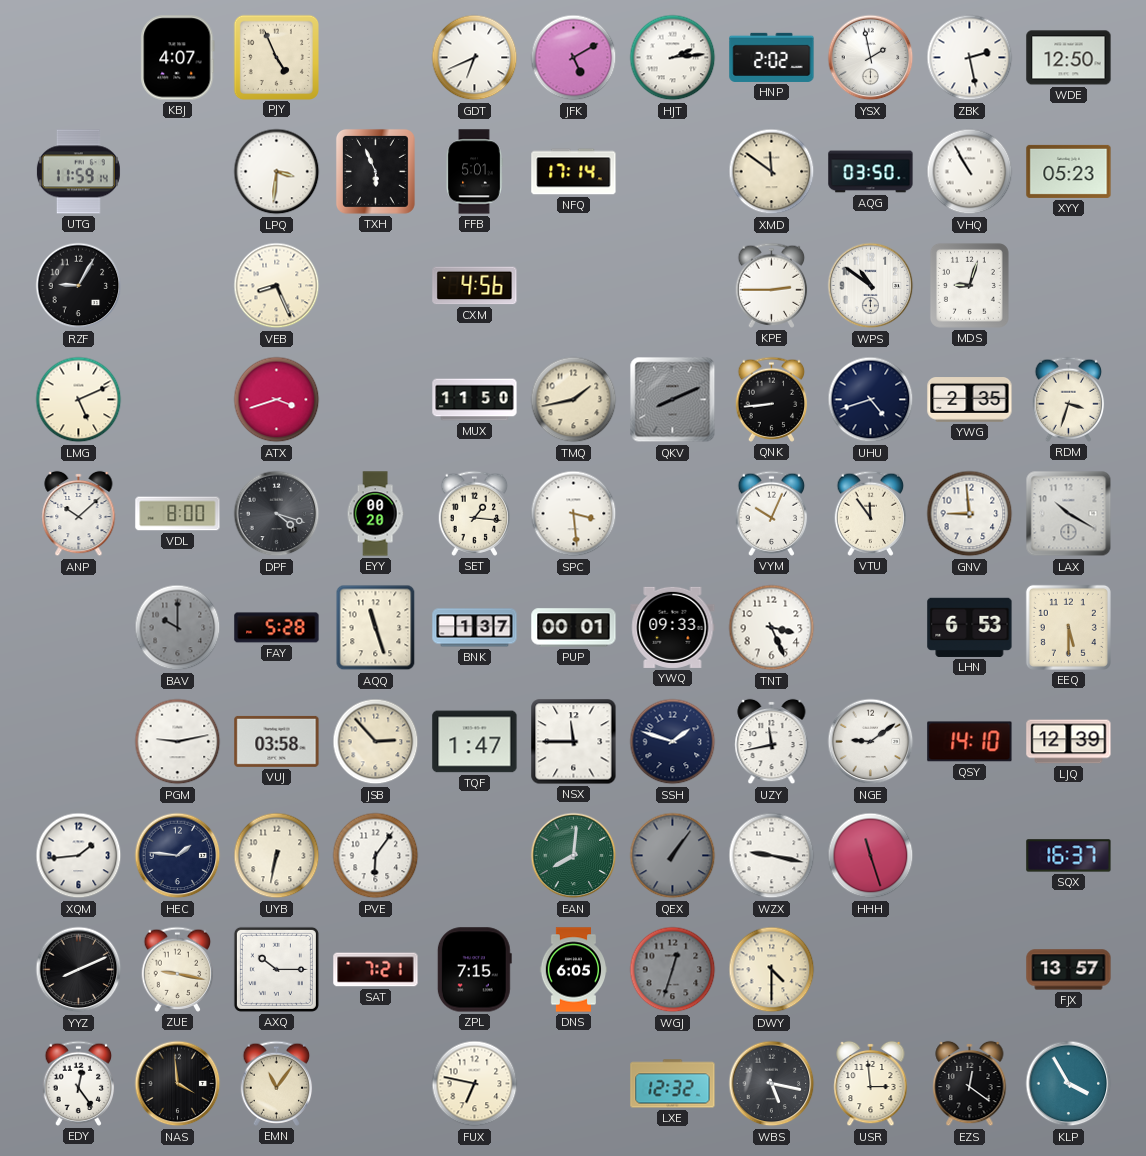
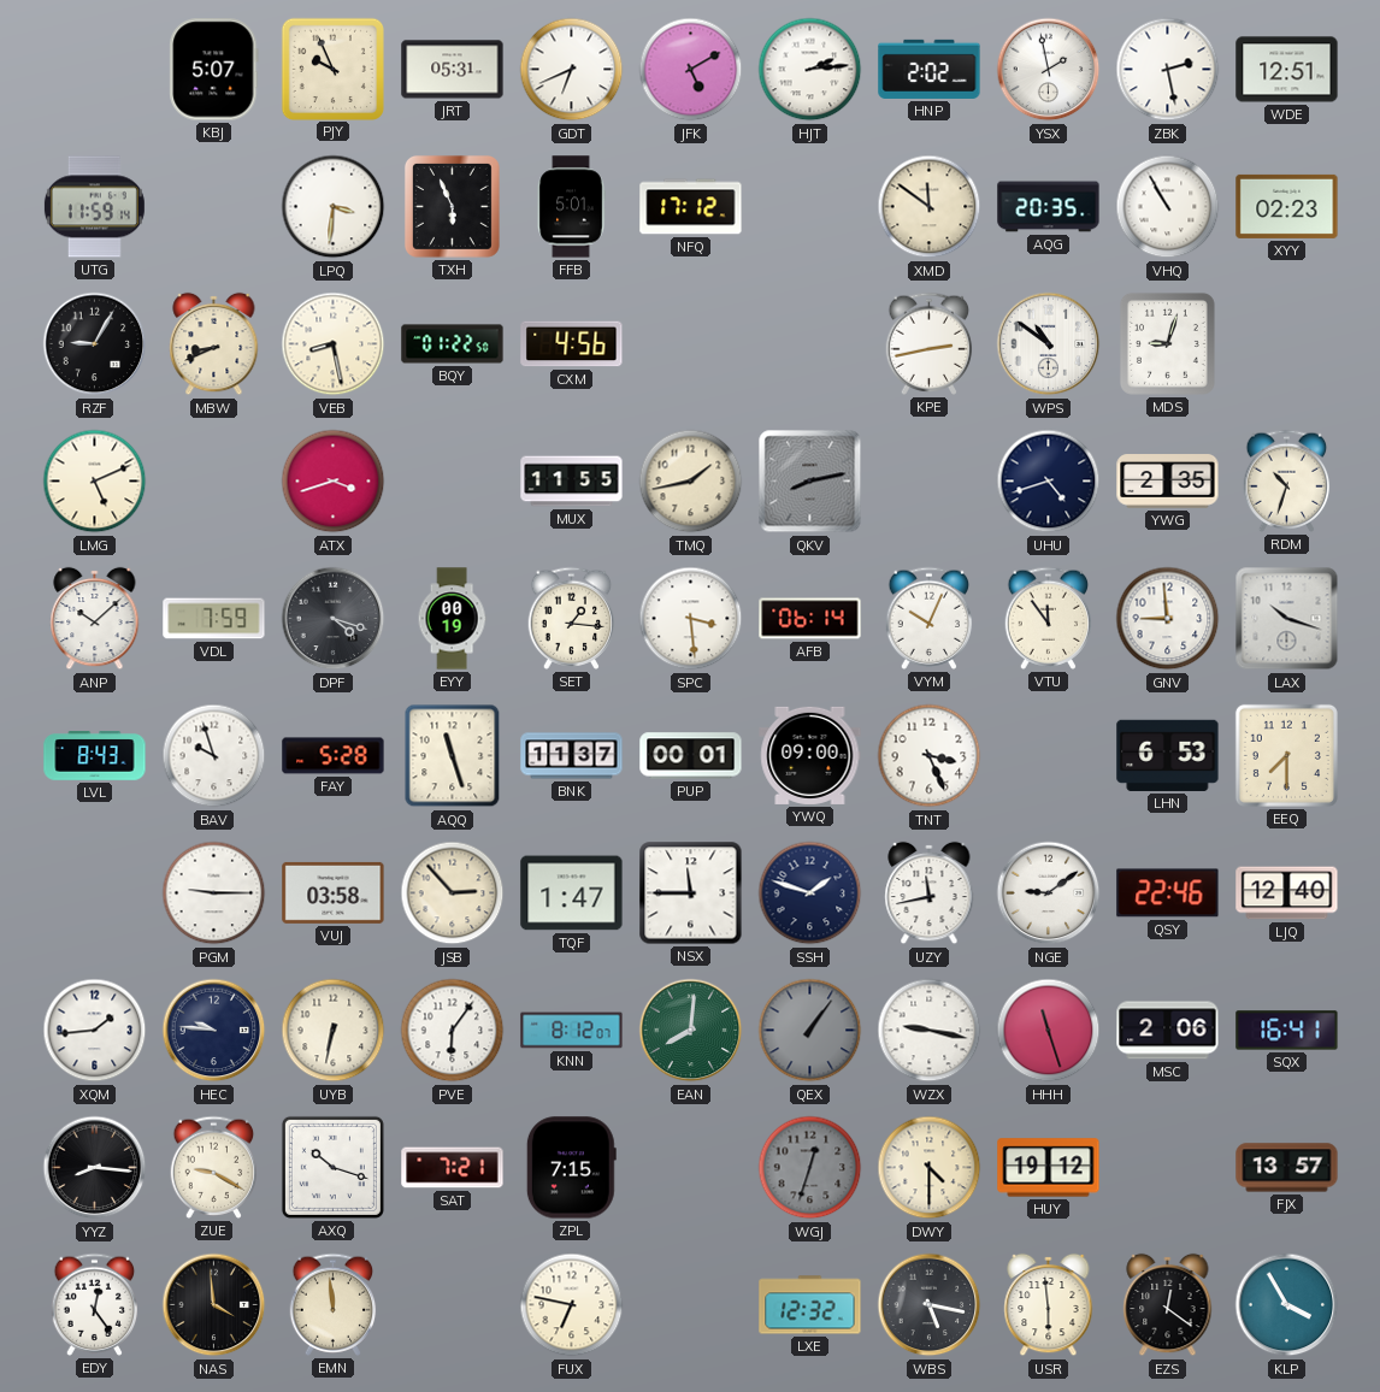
KBJ: 4:07 -> 5:07 (214, 70)
PJY: 4:56 -> 9:56 (332, 69)
JRT: none -> 05:31 (453, 70)
WDE: 12:50 -> 12:51 (1287, 70)
NFQ: 17:14 -> 17:12 (691, 207)
AQG: 03:50 -> 20:35 (1049, 207)
XYY: 05:23 -> 02:23 (1287, 206)
MBW: none -> 8:41 (214, 344)
VEB: 8:26 -> 8:28 (334, 344)
BQY: none -> 01:22 (453, 344)
KPE: 2:45 -> 2:43 (930, 343)
MUX: 11:50 -> 11:55 (572, 482)
QKV: 8:11 -> 8:13 (810, 482)
QNK: 8:44 -> none (772, 399)
RDM: 3:33 -> 10:33 (1287, 480)
VDL: 8:00 -> 7:59 (214, 619)
EYY: 00:20 -> 00:19 (452, 619)
AFB: none -> 06:14 (810, 619)
LAX: 10:20 -> 10:18 (1287, 619)
LVL: none -> 8:43 (95, 756)
BAV: 10:00 -> 9:57 (214, 756)
BAV dial: grey -> white (214, 756)
BNK: 1:37 -> 11:37 (572, 756)
YWQ: 09:33 -> 09:00 (810, 755)
EEQ: 5:30 -> 7:30 (1286, 755)
PGM: 9:13 -> 9:15 (214, 893)
QSY: 14:10 -> 22:46 (1168, 893)
LJQ: 12:39 -> 12:40 (1287, 893)
HEC: 1:46 -> 9:46 (214, 1031)
KNN: none -> 8:12 (572, 1031)
MSC: none -> 2:06 (1168, 1031)
SQX: 16:37 -> 16:41 (1287, 1031)
YYZ: 8:11 -> 8:16 (95, 1168)
ZUE: 9:17 -> 9:20 (214, 1167)
AXQ: 10:15 -> 10:18 (332, 1167)
DNS: 6:05 -> none (574, 970)
HUY: none -> 19:12 (1049, 1168)
EMN: 11:06 -> 11:59 (334, 1304)
USR: 2:59 -> 5:59 (1049, 1305)
